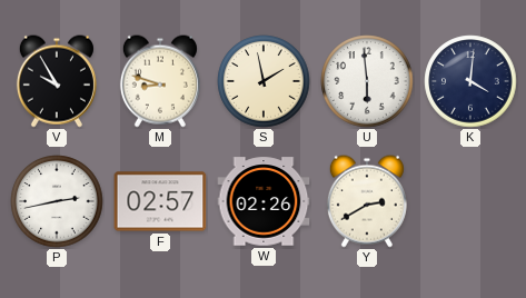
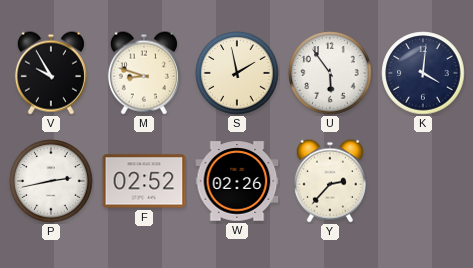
U: 5:59 -> 5:54 (330, 73)
F: 02:57 -> 02:52 (144, 181)
Y: 2:40 -> 2:37 (330, 181)
